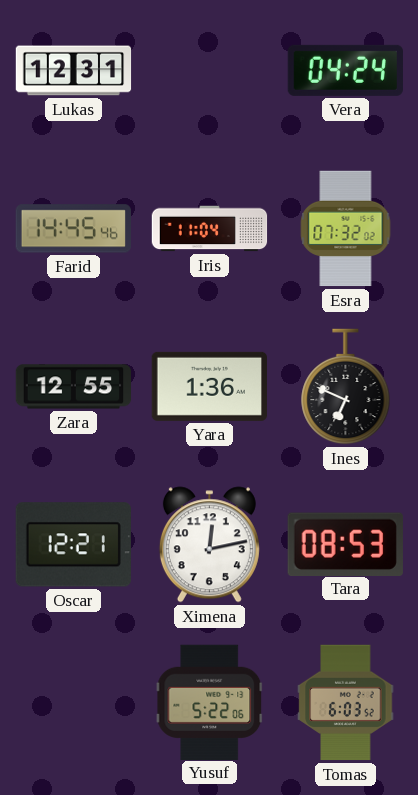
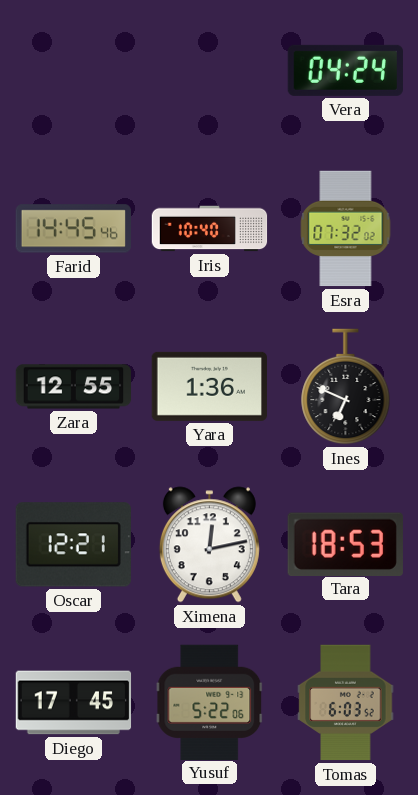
Lukas: 12:31 -> none (74, 71)
Iris: 11:04 -> 10:40 (210, 229)
Tara: 08:53 -> 18:53 (345, 544)
Diego: none -> 17:45 (74, 703)
